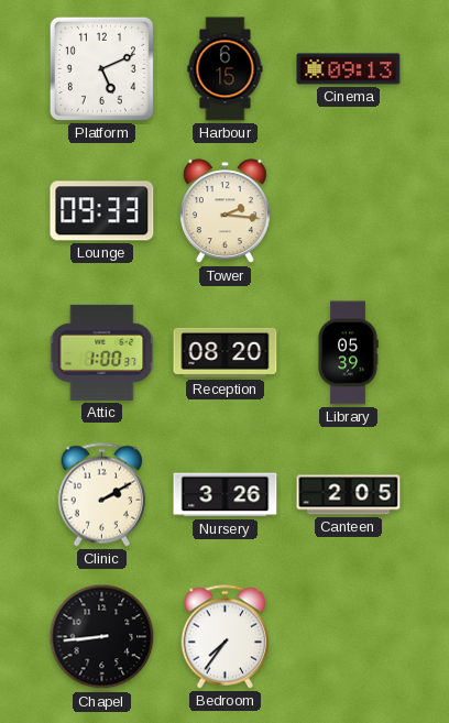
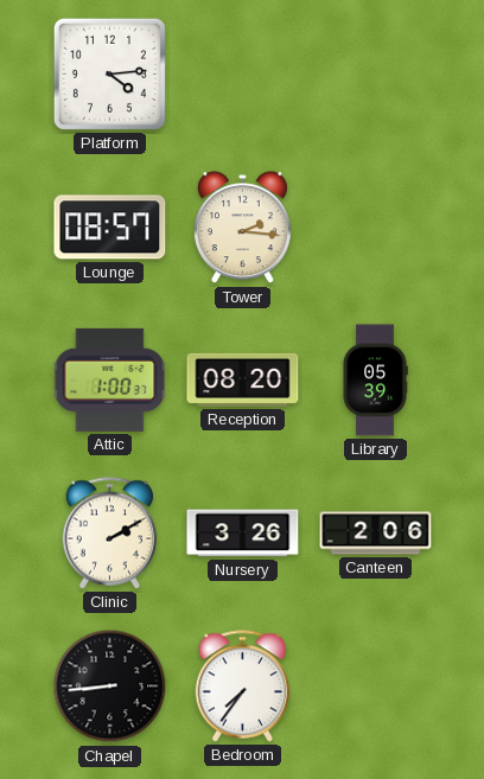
Platform: 5:11 -> 4:14 (109, 74)
Harbour: 6:15 -> none (226, 69)
Cinema: 09:13 -> none (349, 69)
Lounge: 09:33 -> 08:57 (110, 228)
Canteen: 2:05 -> 2:06 (376, 534)
